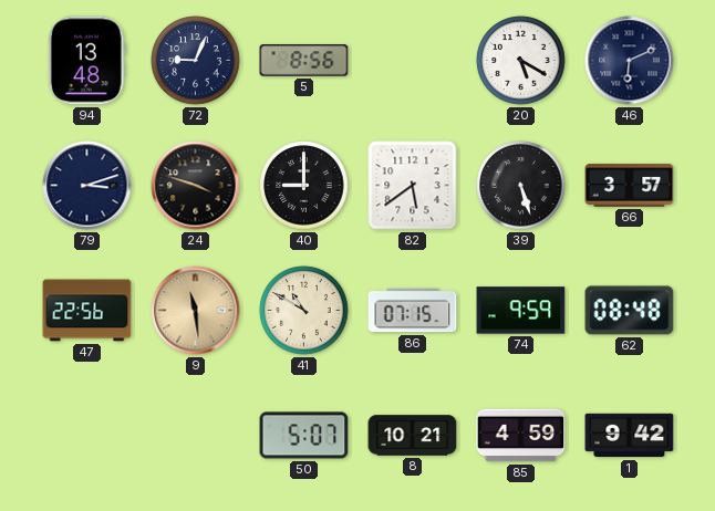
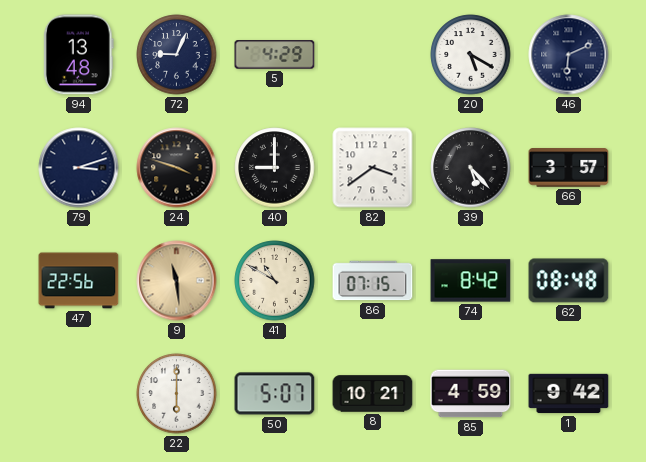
5: 8:56 -> 4:29 (275, 55)
82: 5:39 -> 3:39 (373, 168)
39: 5:27 -> 5:23 (471, 168)
74: 9:59 -> 8:42 (471, 281)
22: none -> 6:00 (177, 394)
